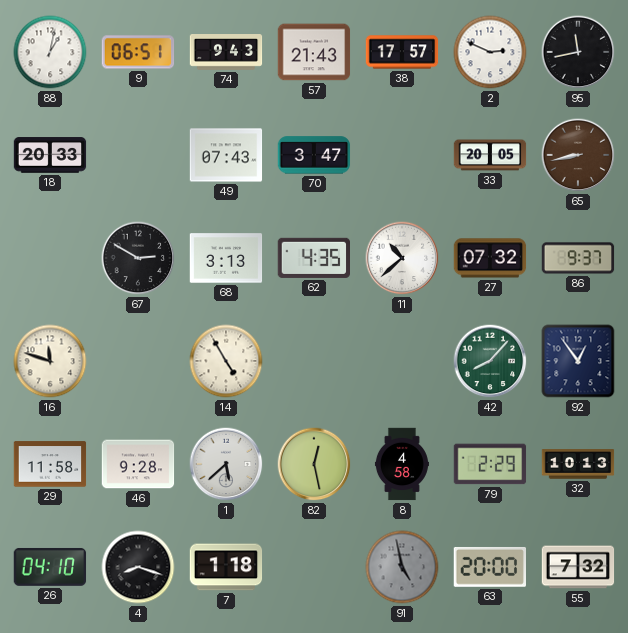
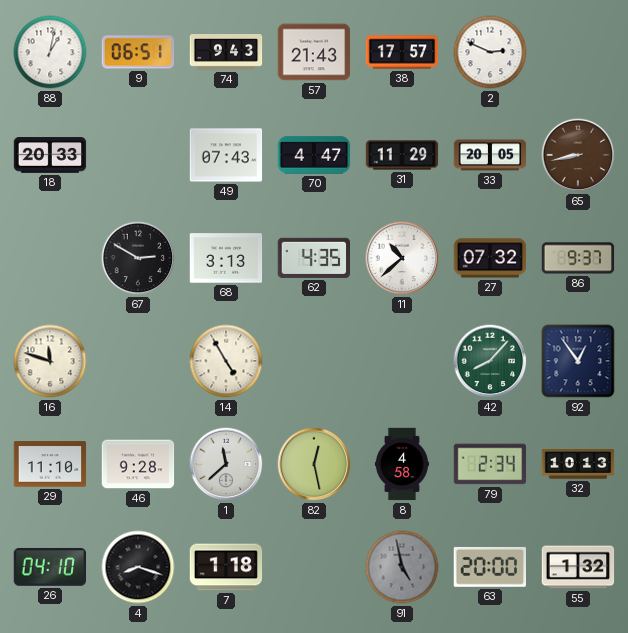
95: 11:43 -> none (578, 52)
70: 3:47 -> 4:47 (314, 155)
31: none -> 11:29 (402, 155)
29: 11:58 -> 11:10 (50, 464)
1: 5:38 -> 11:38 (226, 464)
79: 2:29 -> 2:34 (490, 464)
55: 7:32 -> 1:32 (578, 567)
